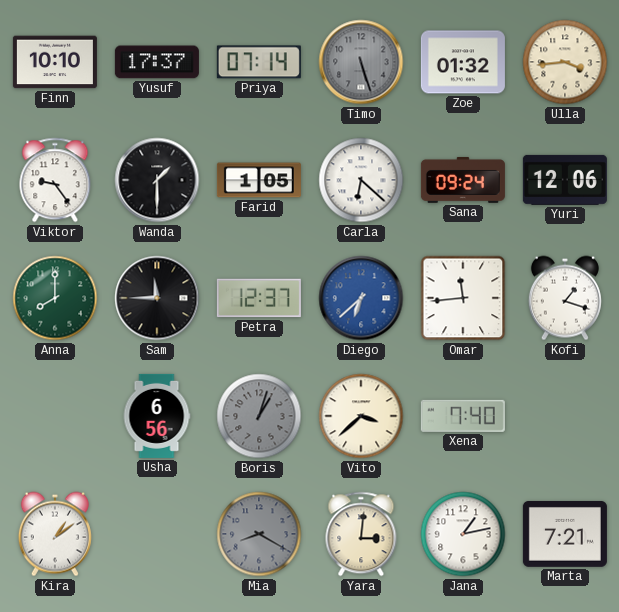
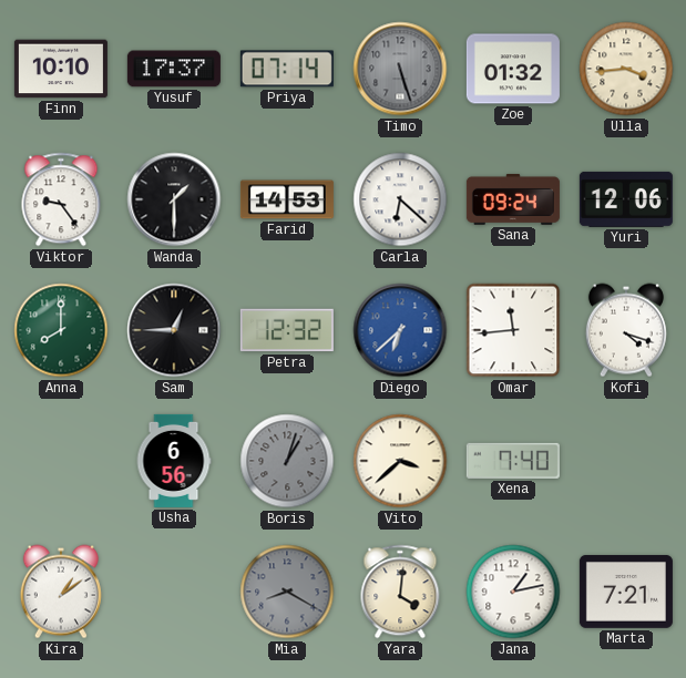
Farid: 1:05 -> 14:53 (287, 199)
Sam: 11:45 -> 12:45 (174, 330)
Petra: 12:37 -> 12:32 (287, 330)
Kofi: 1:18 -> 4:18 (626, 330)
Yara: 3:01 -> 4:01 (400, 592)
